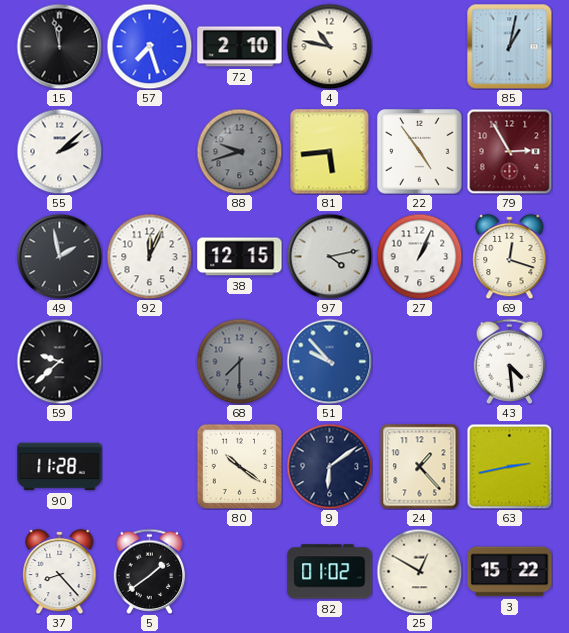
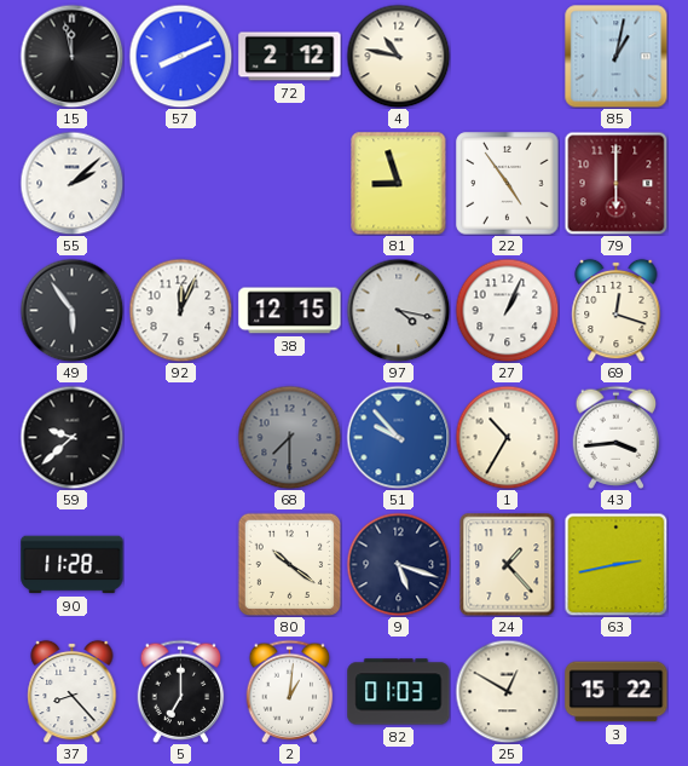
57: 7:27 -> 8:11 (180, 56)
72: 2:10 -> 2:12 (290, 57)
88: 9:42 -> none (239, 151)
81: 5:44 -> 8:57 (399, 183)
79: 2:55 -> 6:00 (615, 183)
49: 1:58 -> 5:54 (71, 310)
97: 4:13 -> 4:17 (398, 310)
1: none -> 10:35 (507, 437)
43: 4:29 -> 3:44 (617, 437)
9: 6:09 -> 5:18 (398, 564)
5: 1:39 -> 7:00 (181, 691)
2: none -> 1:01 (290, 691)
82: 01:02 -> 01:03 (399, 692)
